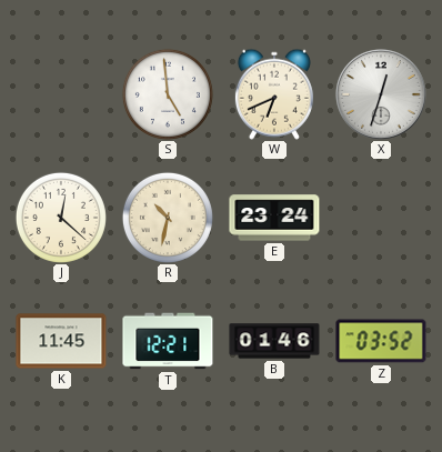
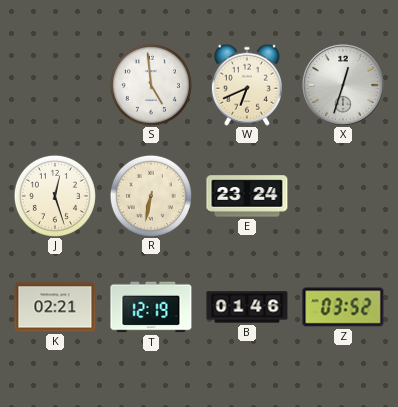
J: 12:22 -> 12:27 (55, 196)
R: 10:32 -> 6:32 (151, 196)
K: 11:45 -> 02:21 (55, 307)
T: 12:21 -> 12:19 (151, 307)
